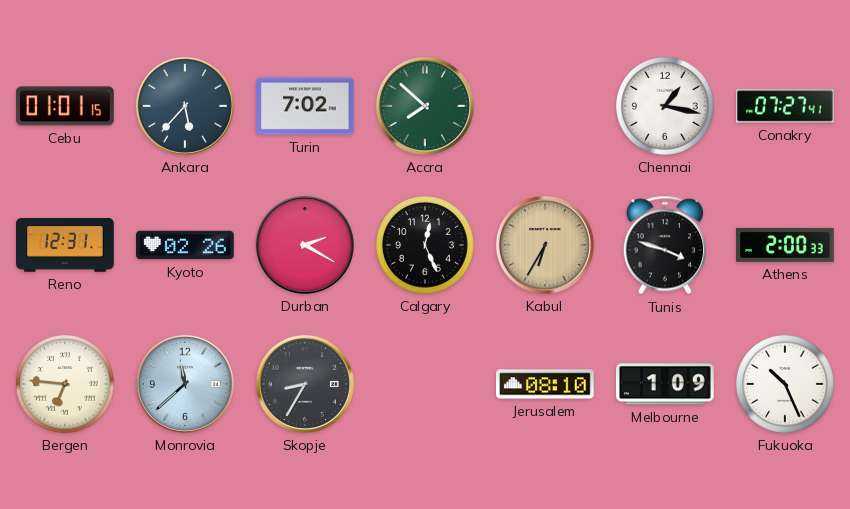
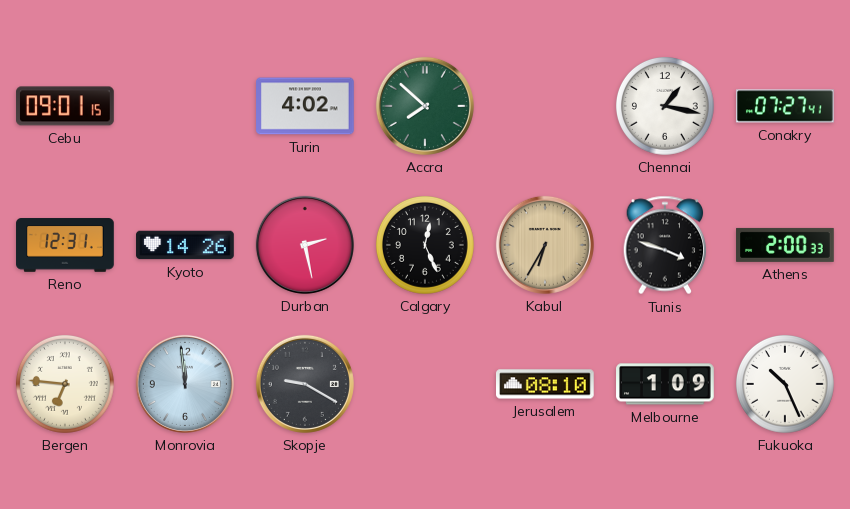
Cebu: 01:01 -> 09:01 (65, 106)
Ankara: 5:37 -> none (185, 106)
Turin: 7:02 -> 4:02 (305, 106)
Kyoto: 02:26 -> 14:26 (185, 245)
Durban: 2:20 -> 2:28 (305, 245)
Monrovia: 11:38 -> 11:59 (185, 384)
Skopje: 8:35 -> 9:20 (305, 384)
